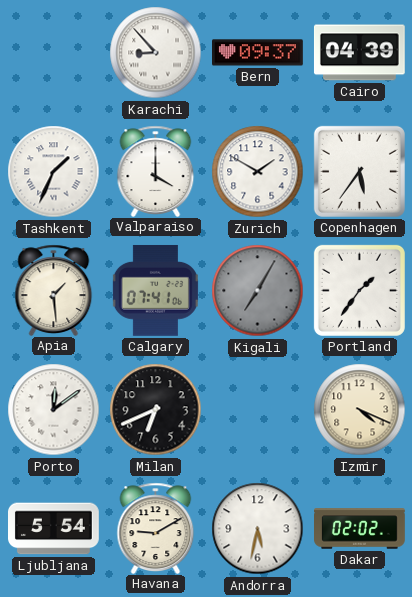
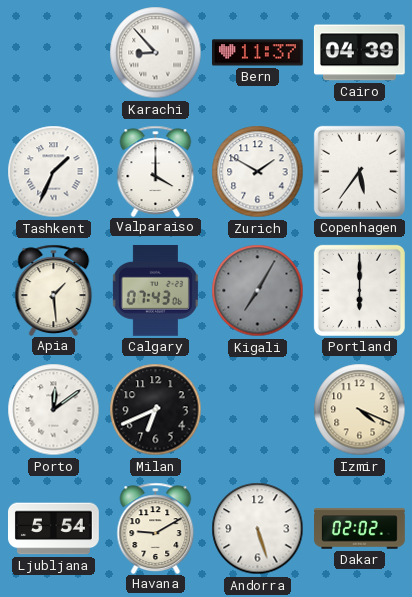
Bern: 09:37 -> 11:37 (258, 53)
Calgary: 07:41 -> 07:43 (155, 290)
Portland: 1:36 -> 6:00 (359, 290)
Andorra: 5:32 -> 5:27 (258, 529)
